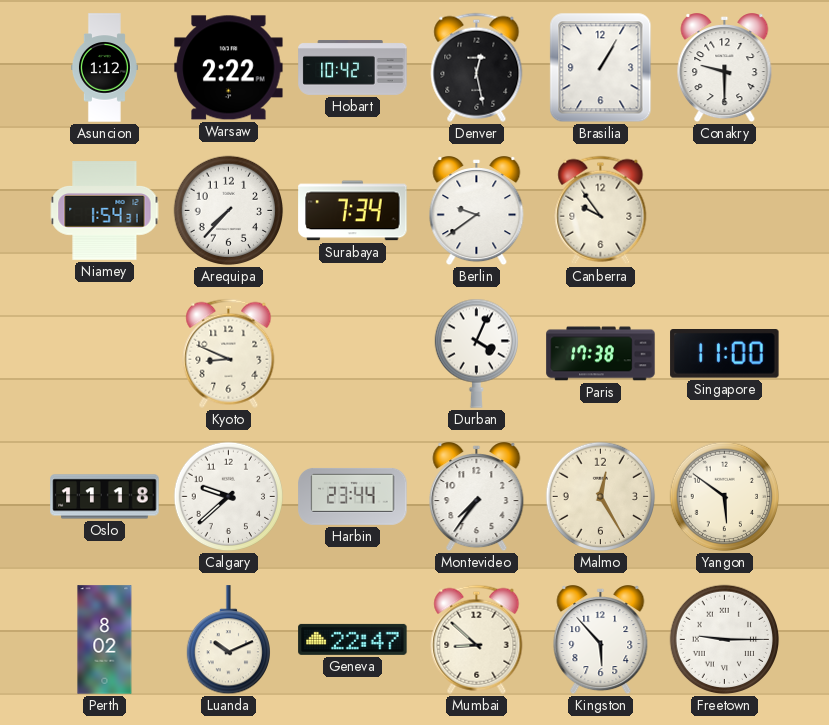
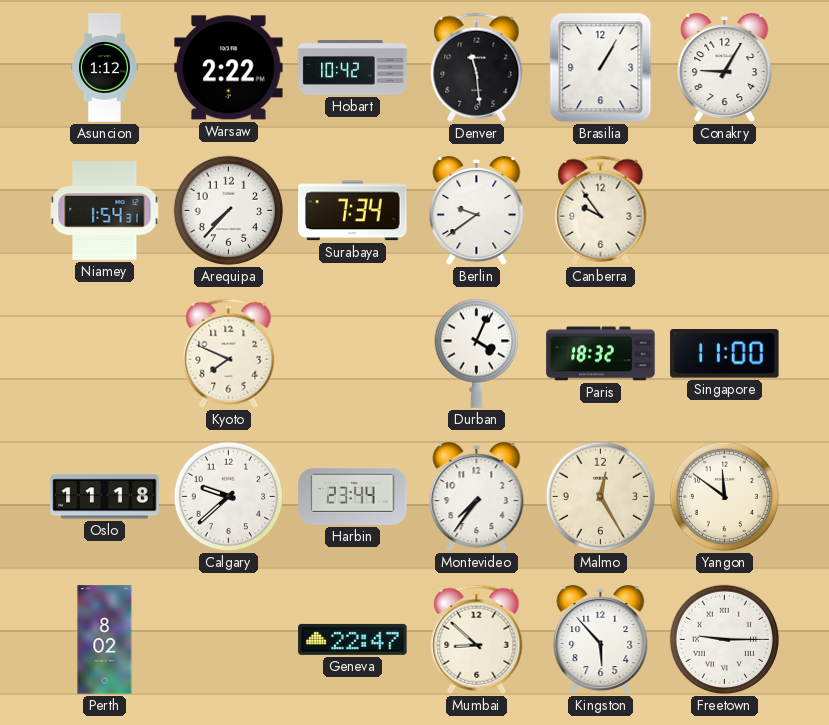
Denver: 12:28 -> 11:29 (477, 67)
Conakry: 9:30 -> 9:05 (725, 68)
Kyoto: 8:49 -> 7:49 (229, 353)
Paris: 17:38 -> 18:32 (601, 354)
Yangon: 5:51 -> 11:51 (725, 497)
Luanda: 10:11 -> none (228, 640)
